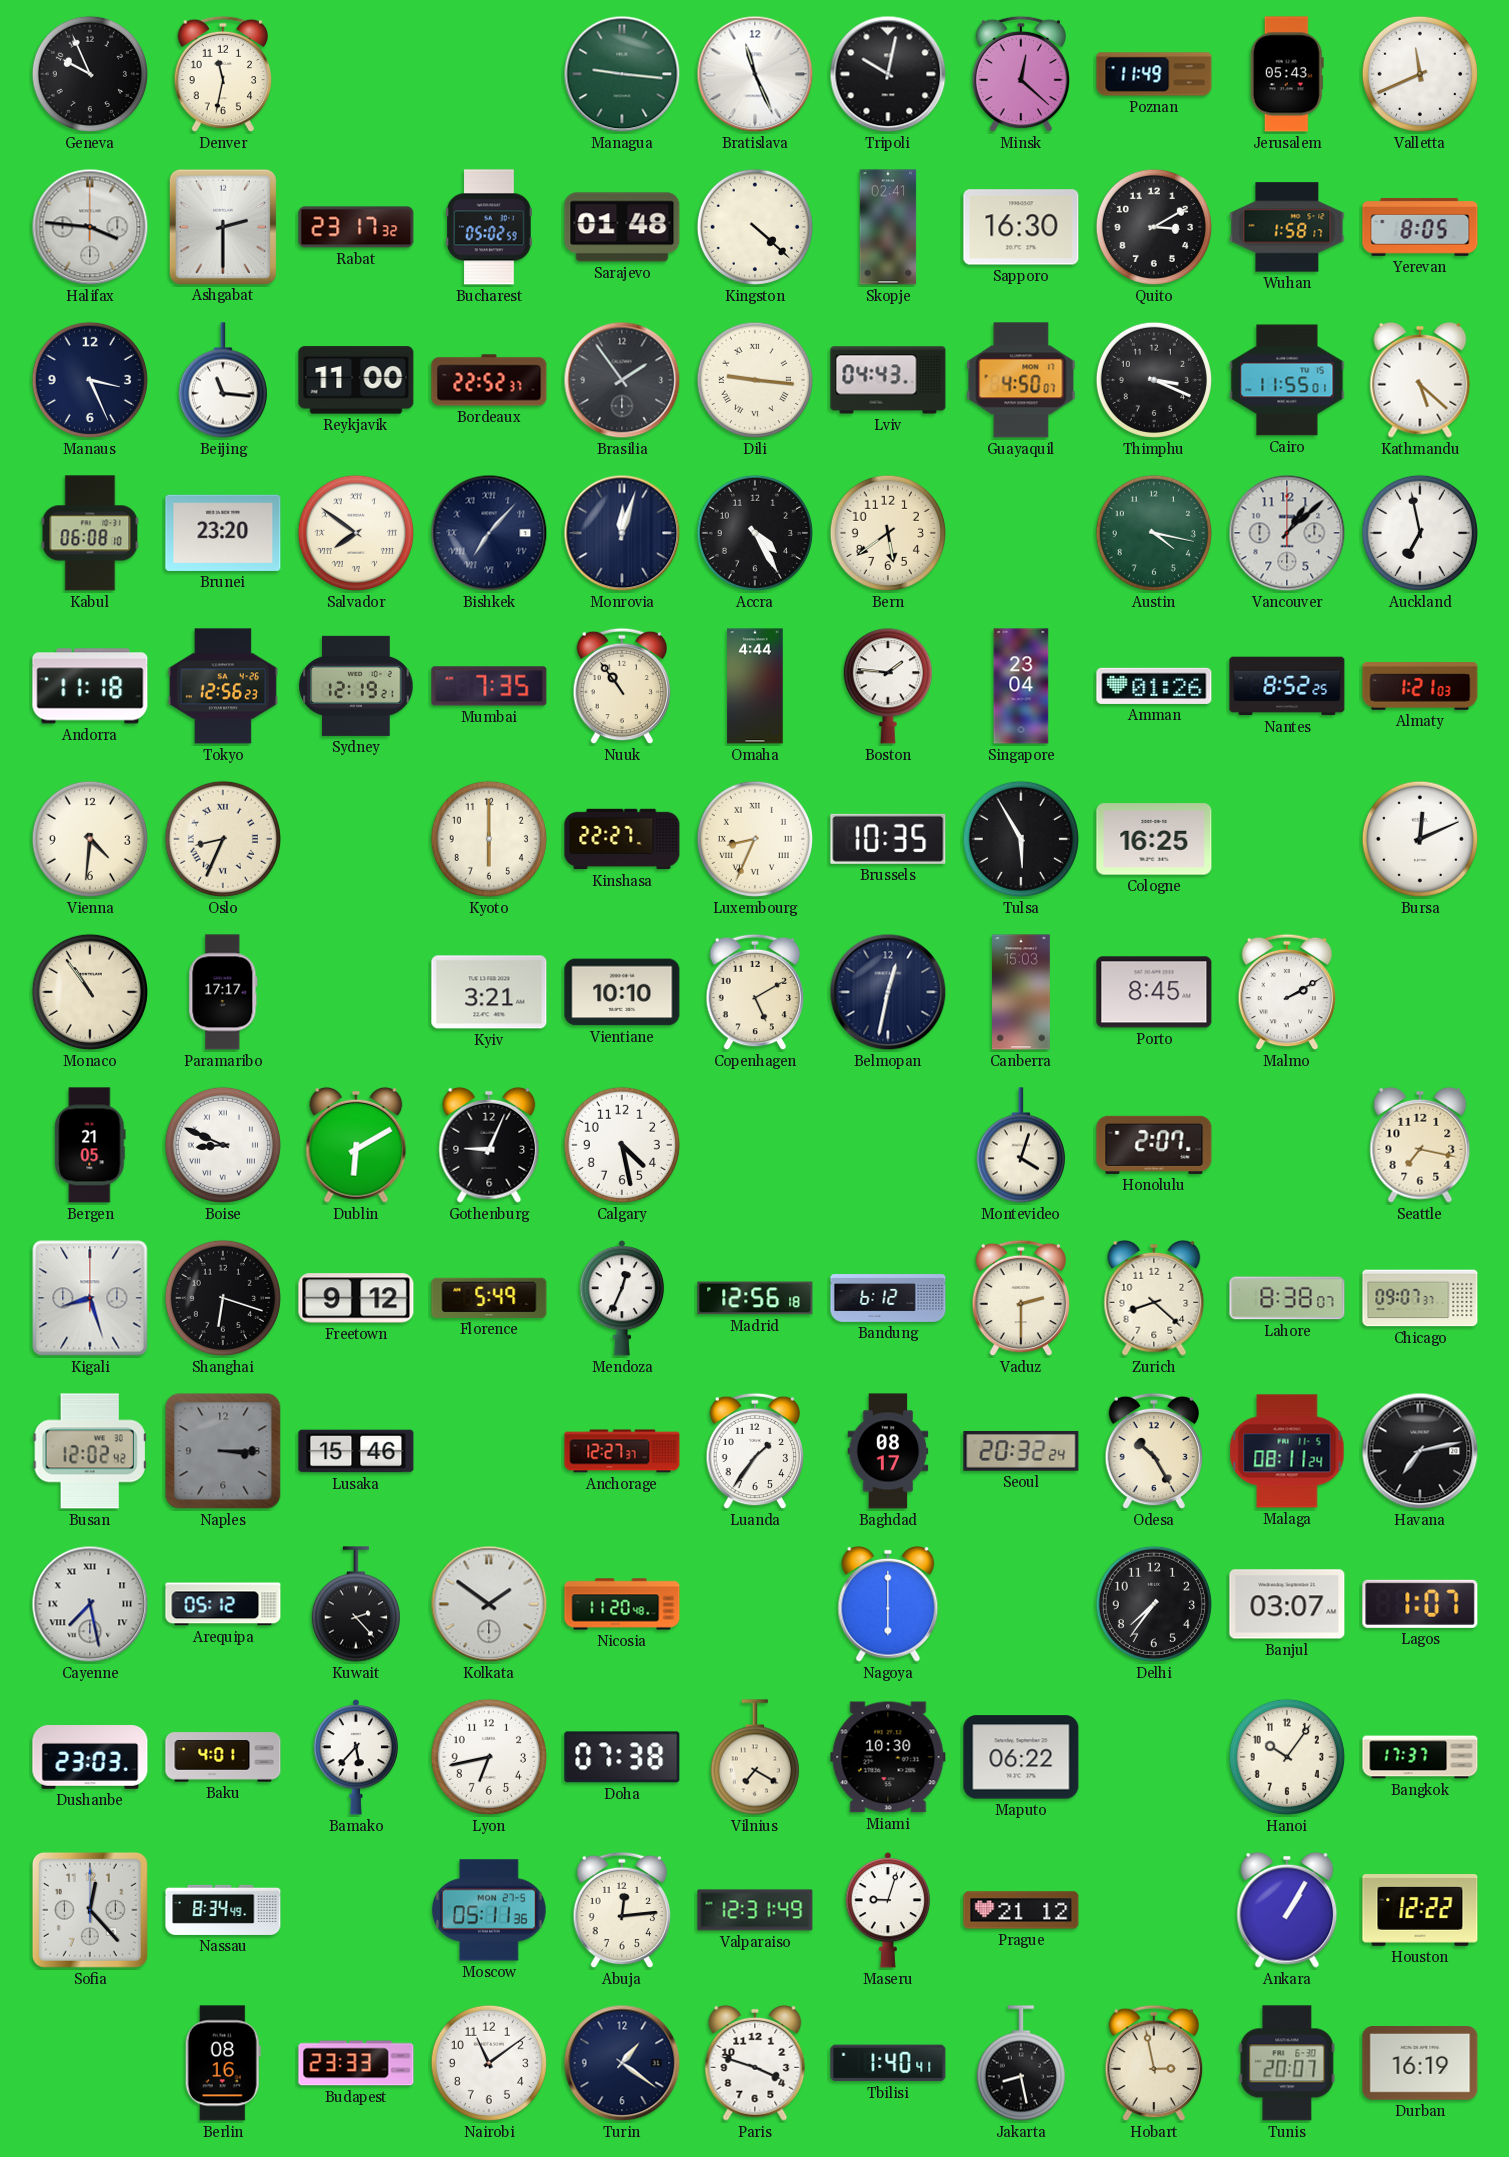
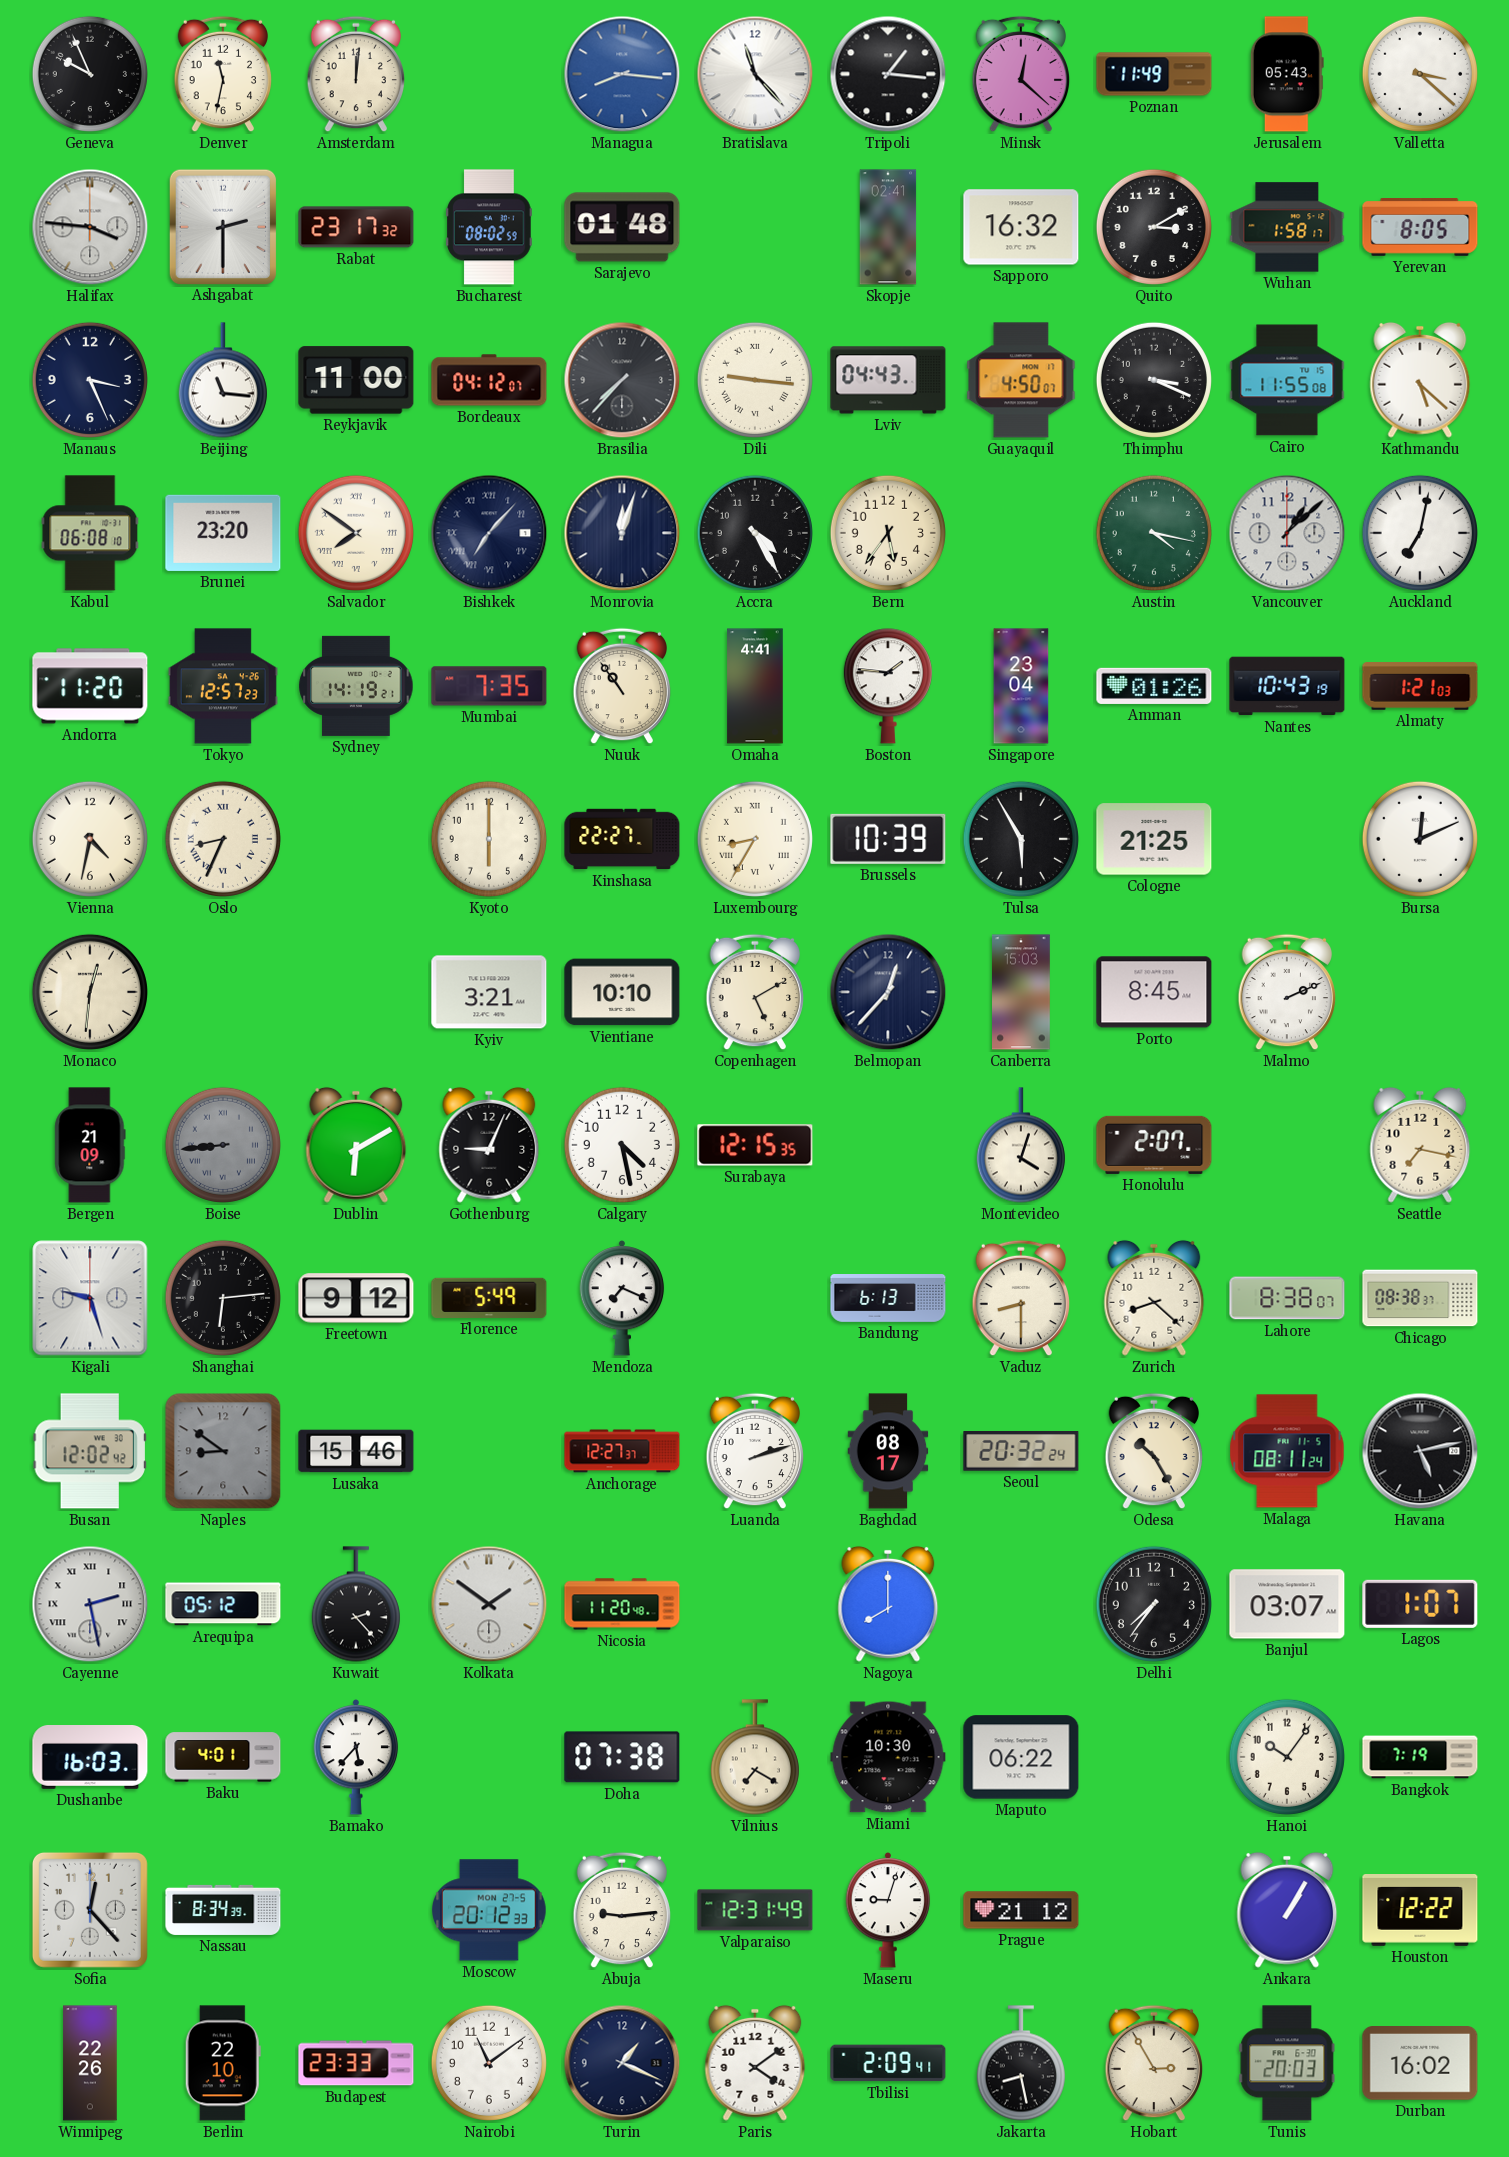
Amsterdam: none -> 12:01 (356, 74)
Managua: 9:16 -> 8:16 (622, 74)
Managua dial: green -> blue (622, 74)
Bratislava: 11:26 -> 11:23 (755, 74)
Tripoli: 10:02 -> 1:16 (888, 74)
Valletta: 11:41 -> 3:22 (1420, 74)
Bucharest: 05:02 -> 08:02 (489, 227)
Kingston: 4:22 -> none (755, 227)
Sapporo: 16:30 -> 16:32 (1021, 227)
Bordeaux: 22:52 -> 04:12 (489, 380)
Brasilia: 1:54 -> 7:37 (622, 380)
Cairo: 11:55:01 -> 11:55:08 (1287, 380)
Bern: 5:39 -> 5:36 (888, 533)
Auckland: 6:58 -> 7:02 (1420, 533)
Andorra: 11:18 -> 11:20 (90, 686)
Tokyo: 12:56 -> 12:57 (223, 686)
Sydney: 12:19 -> 14:19 (356, 686)
Omaha: 4:44 -> 4:41 (755, 686)
Nantes: 8:52 -> 10:43 (1287, 686)
Vienna: 4:31 -> 4:32 (90, 839)
Luxembourg: 8:34 -> 8:35 (755, 839)
Brussels: 10:35 -> 10:39 (888, 839)
Cologne: 16:25 -> 21:25 (1154, 839)
Monaco: 10:54 -> 12:31 (90, 992)
Paramaribo: 17:17 -> none (223, 992)
Belmopan: 12:32 -> 12:37 (888, 992)
Malmo: 2:10 -> 2:11 (1287, 992)
Bergen: 21:05 -> 21:09 (90, 1145)
Boise: 8:49 -> 8:44 (223, 1145)
Boise dial: white -> grey (223, 1145)
Surabaya: none -> 12:15 (755, 1145)
Kigali: 8:27 -> 9:27 (90, 1298)
Shanghai: 6:18 -> 6:14 (223, 1298)
Mendoza: 12:34 -> 7:19 (622, 1298)
Madrid: 12:56 -> none (755, 1298)
Bandung: 6:12 -> 6:13 (888, 1299)
Vaduz: 2:30 -> 8:30 (1021, 1298)
Chicago: 09:07 -> 08:38 (1420, 1298)
Naples: 3:15 -> 8:51 (223, 1451)
Luanda: 1:36 -> 2:12 (755, 1451)
Havana: 7:13 -> 5:13 (1420, 1451)
Cayenne: 7:28 -> 2:28 (90, 1604)
Nagoya: 6:00 -> 8:00 (888, 1604)
Dushanbe: 23:03 -> 16:03 (90, 1758)
Lyon: 6:43 -> none (489, 1757)
Bangkok: 17:37 -> 7:19 (1420, 1757)
Nassau: 8:34:49 -> 8:34:39 (223, 1910)
Moscow: 05:11 -> 20:12 (490, 1910)
Abuja: 12:14 -> 9:14 (622, 1910)
Winnipeg: none -> 22:26 (90, 2063)
Berlin: 08:16 -> 22:10 (223, 2063)
Turin: 1:21 -> 1:19 (622, 2063)
Paris: 3:48 -> 4:09 (755, 2063)
Tbilisi: 1:40 -> 2:09 (888, 2063)
Hobart: 2:58 -> 2:55 (1154, 2063)
Tunis: 20:07 -> 20:03 (1287, 2063)
Durban: 16:19 -> 16:02 (1420, 2064)
